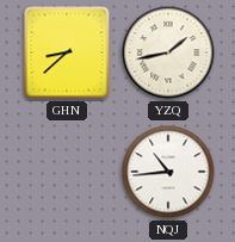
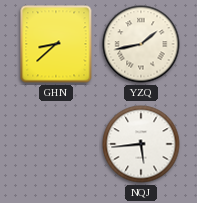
NQJ: 10:44 -> 5:44 (141, 144)
